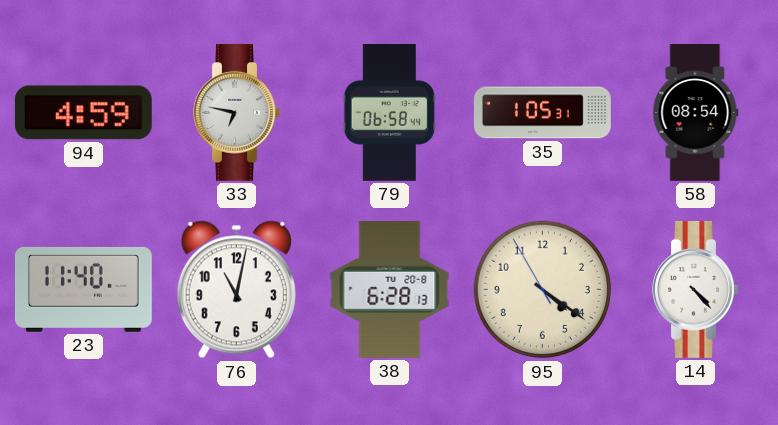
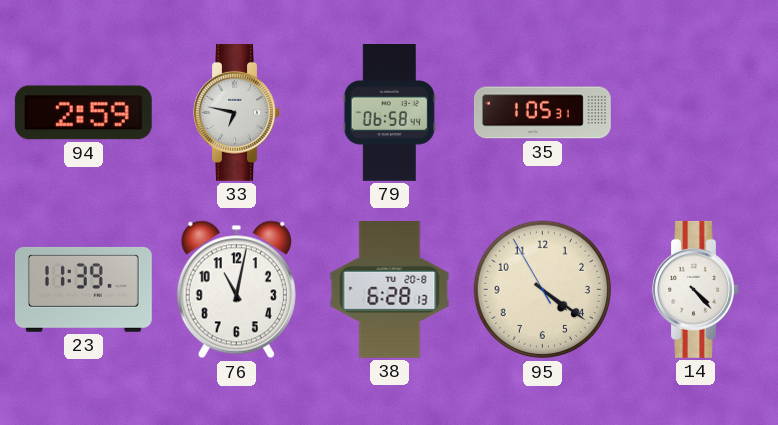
94: 4:59 -> 2:59 (83, 113)
58: 08:54 -> none (696, 113)
23: 11:40 -> 11:39 (83, 289)
